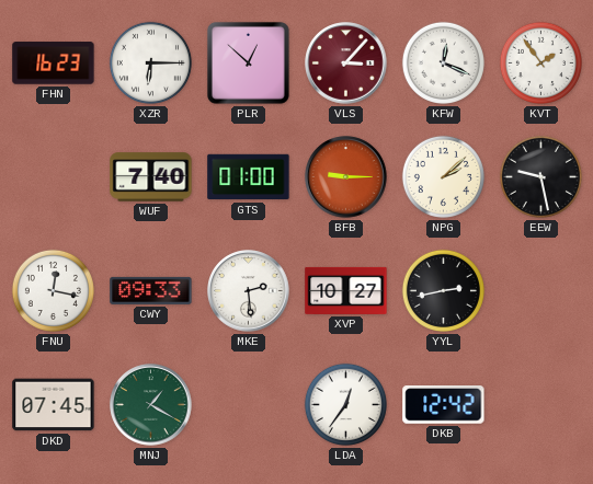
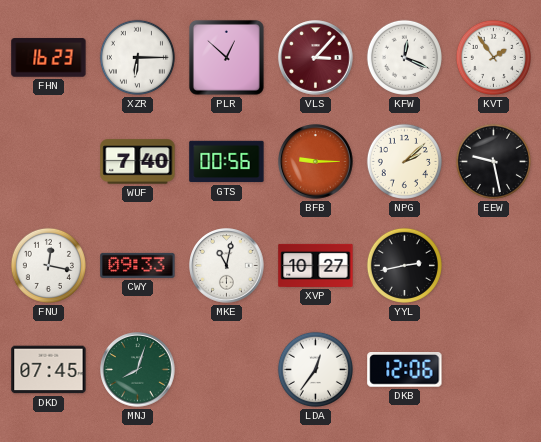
GTS: 01:00 -> 00:56 (227, 162)
MKE: 2:29 -> 11:02 (227, 266)
MNJ: 1:20 -> 8:03 (138, 370)
DKB: 12:42 -> 12:06 (405, 370)
